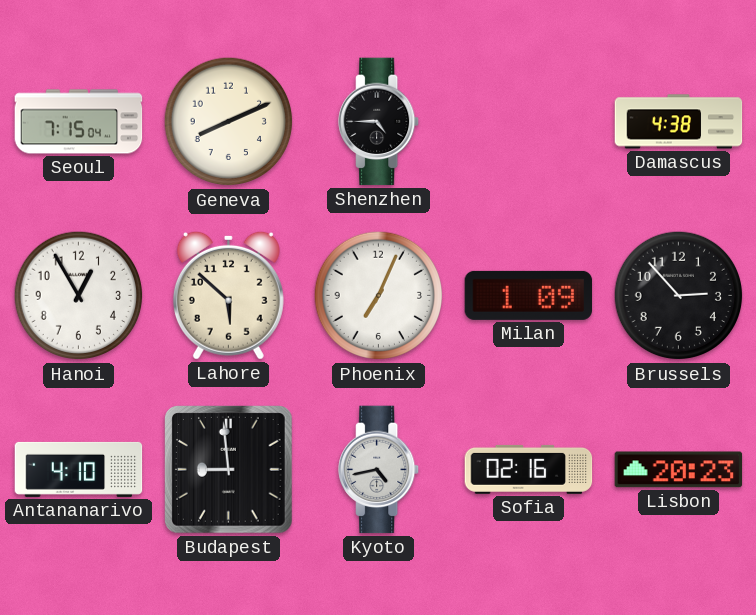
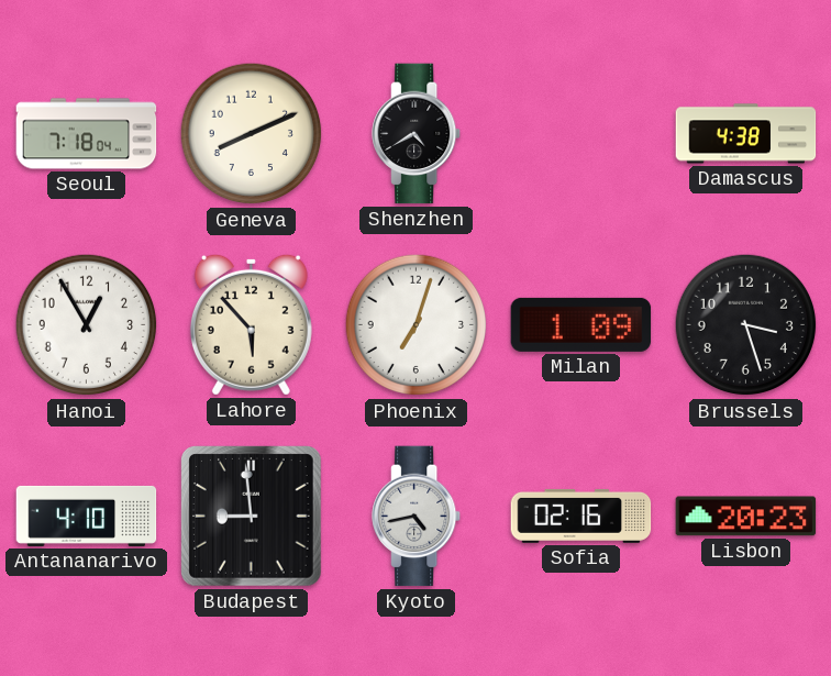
Seoul: 7:15 -> 7:18 (87, 134)
Shenzhen: 4:45 -> 4:40 (418, 134)
Lahore: 5:52 -> 5:53 (251, 324)
Phoenix: 7:04 -> 7:03 (417, 325)
Brussels: 2:53 -> 3:27 (746, 325)
